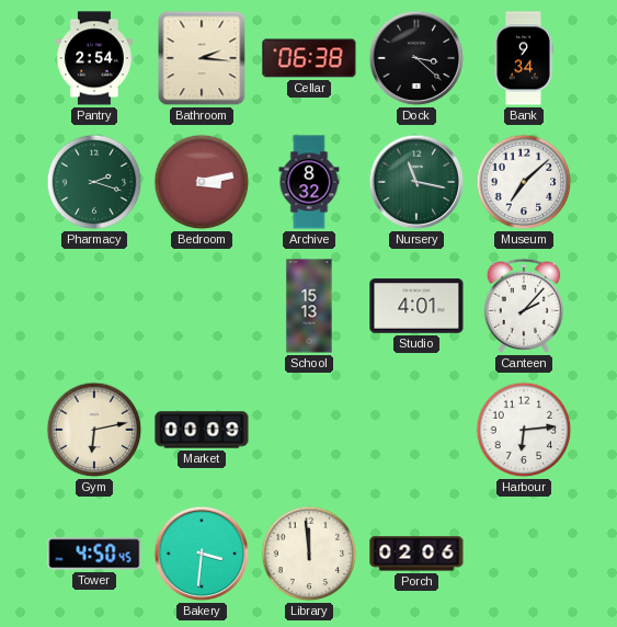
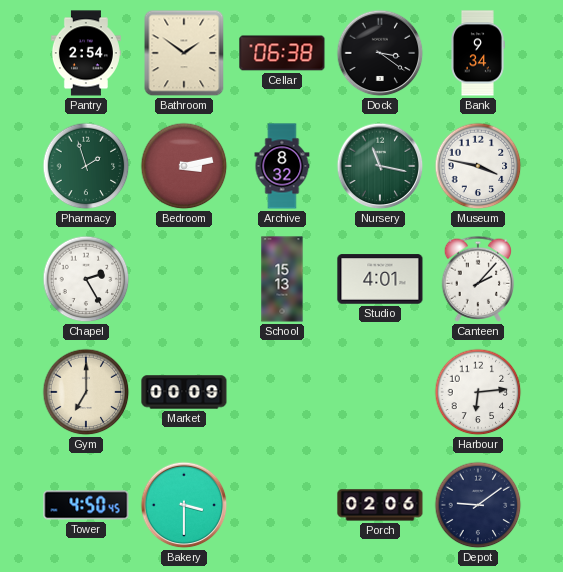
Bathroom: 2:16 -> 1:51 (184, 53)
Dock: 3:22 -> 3:21 (380, 53)
Pharmacy: 2:18 -> 1:57 (86, 166)
Museum: 7:08 -> 3:47 (478, 166)
Chapel: none -> 2:25 (86, 279)
Gym: 6:13 -> 7:00 (86, 392)
Bakery: 3:31 -> 3:30 (184, 505)
Library: 11:59 -> none (309, 554)
Depot: none -> 9:09 (478, 505)
